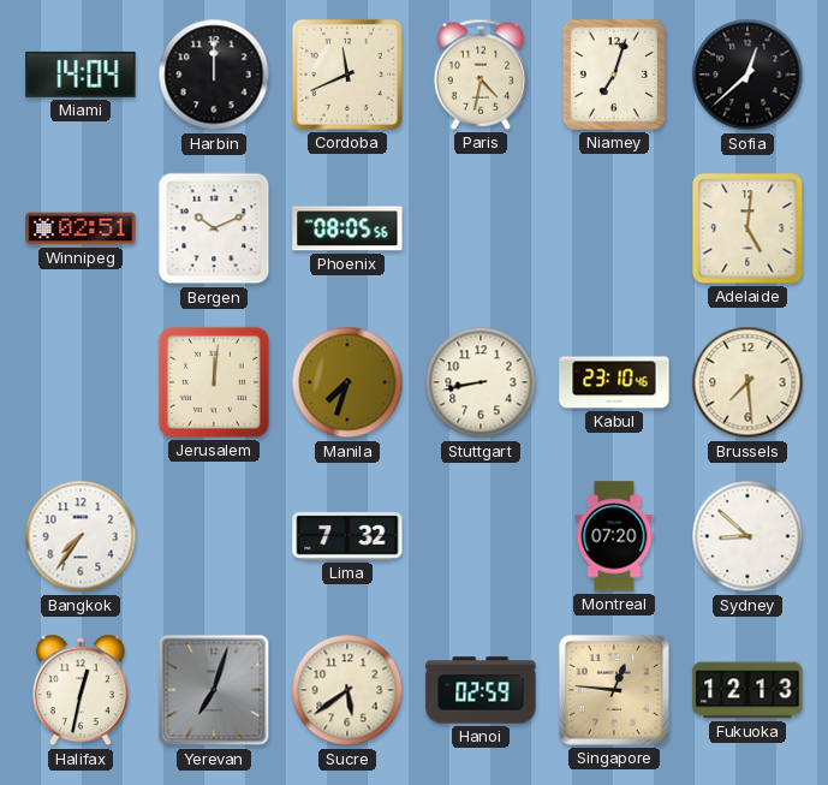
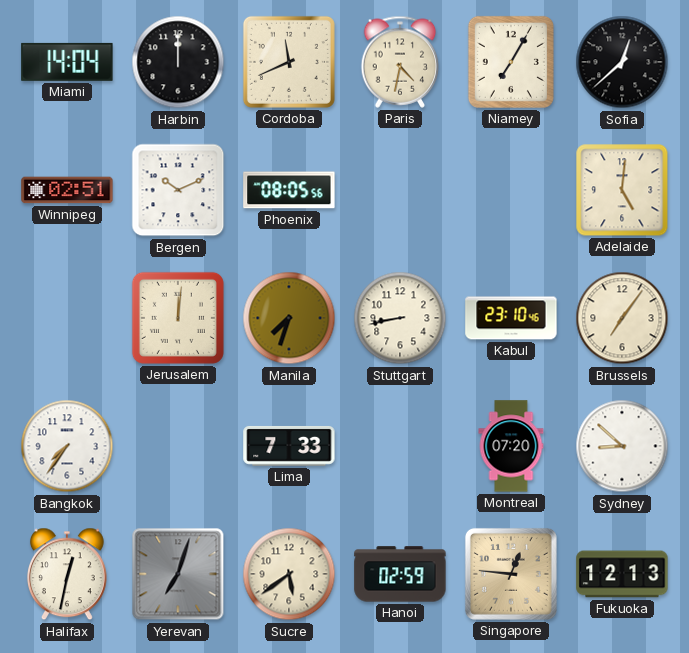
Niamey: 7:03 -> 7:05 (511, 62)
Brussels: 7:29 -> 7:06 (622, 318)
Lima: 7:32 -> 7:33 (289, 446)
